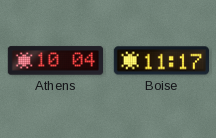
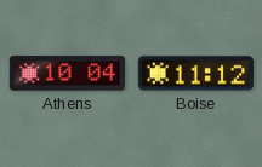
Boise: 11:17 -> 11:12 (195, 74)
